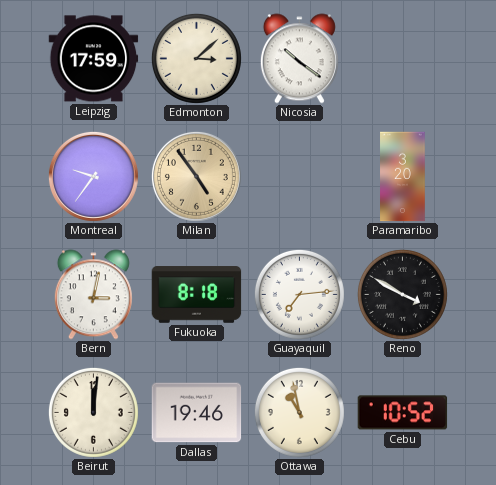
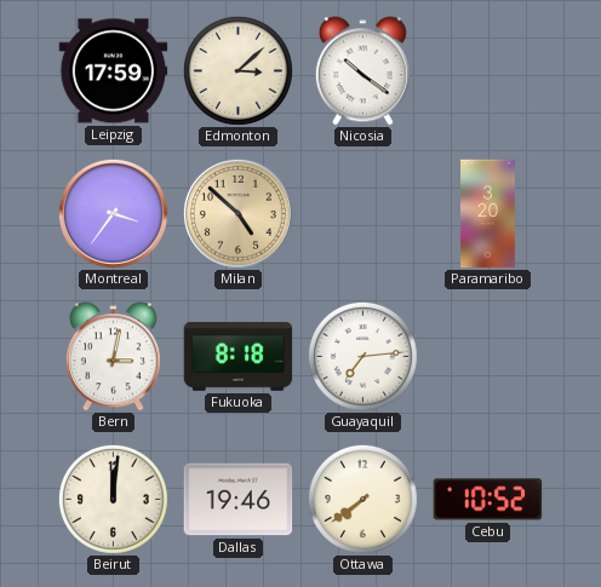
Montreal: 9:36 -> 3:36 (113, 213)
Milan: 4:54 -> 4:52 (237, 213)
Reno: 3:50 -> none (402, 294)
Ottawa: 10:58 -> 7:39 (362, 499)
